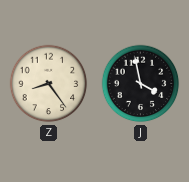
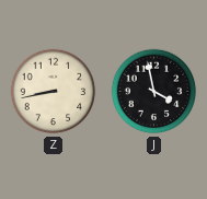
Z: 8:24 -> 8:43 (54, 92)
